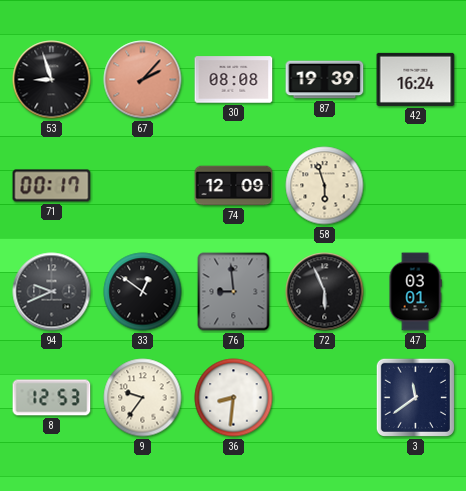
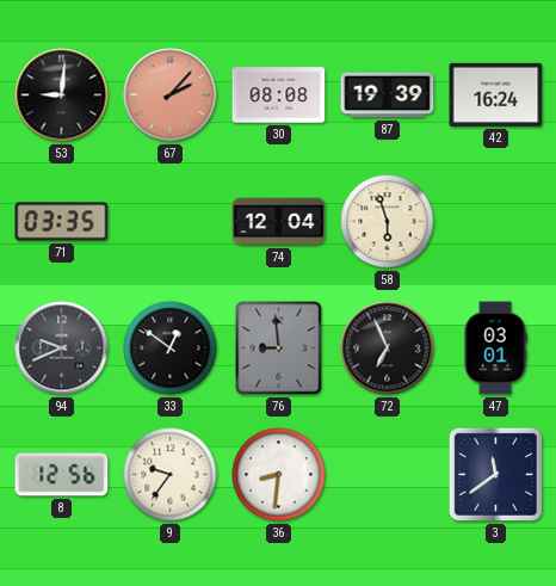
53: 8:57 -> 9:01 (62, 95)
71: 00:17 -> 03:35 (62, 222)
74: 12:09 -> 12:04 (279, 222)
72: 5:56 -> 6:56 (388, 348)
8: 12:53 -> 12:56 (62, 475)
